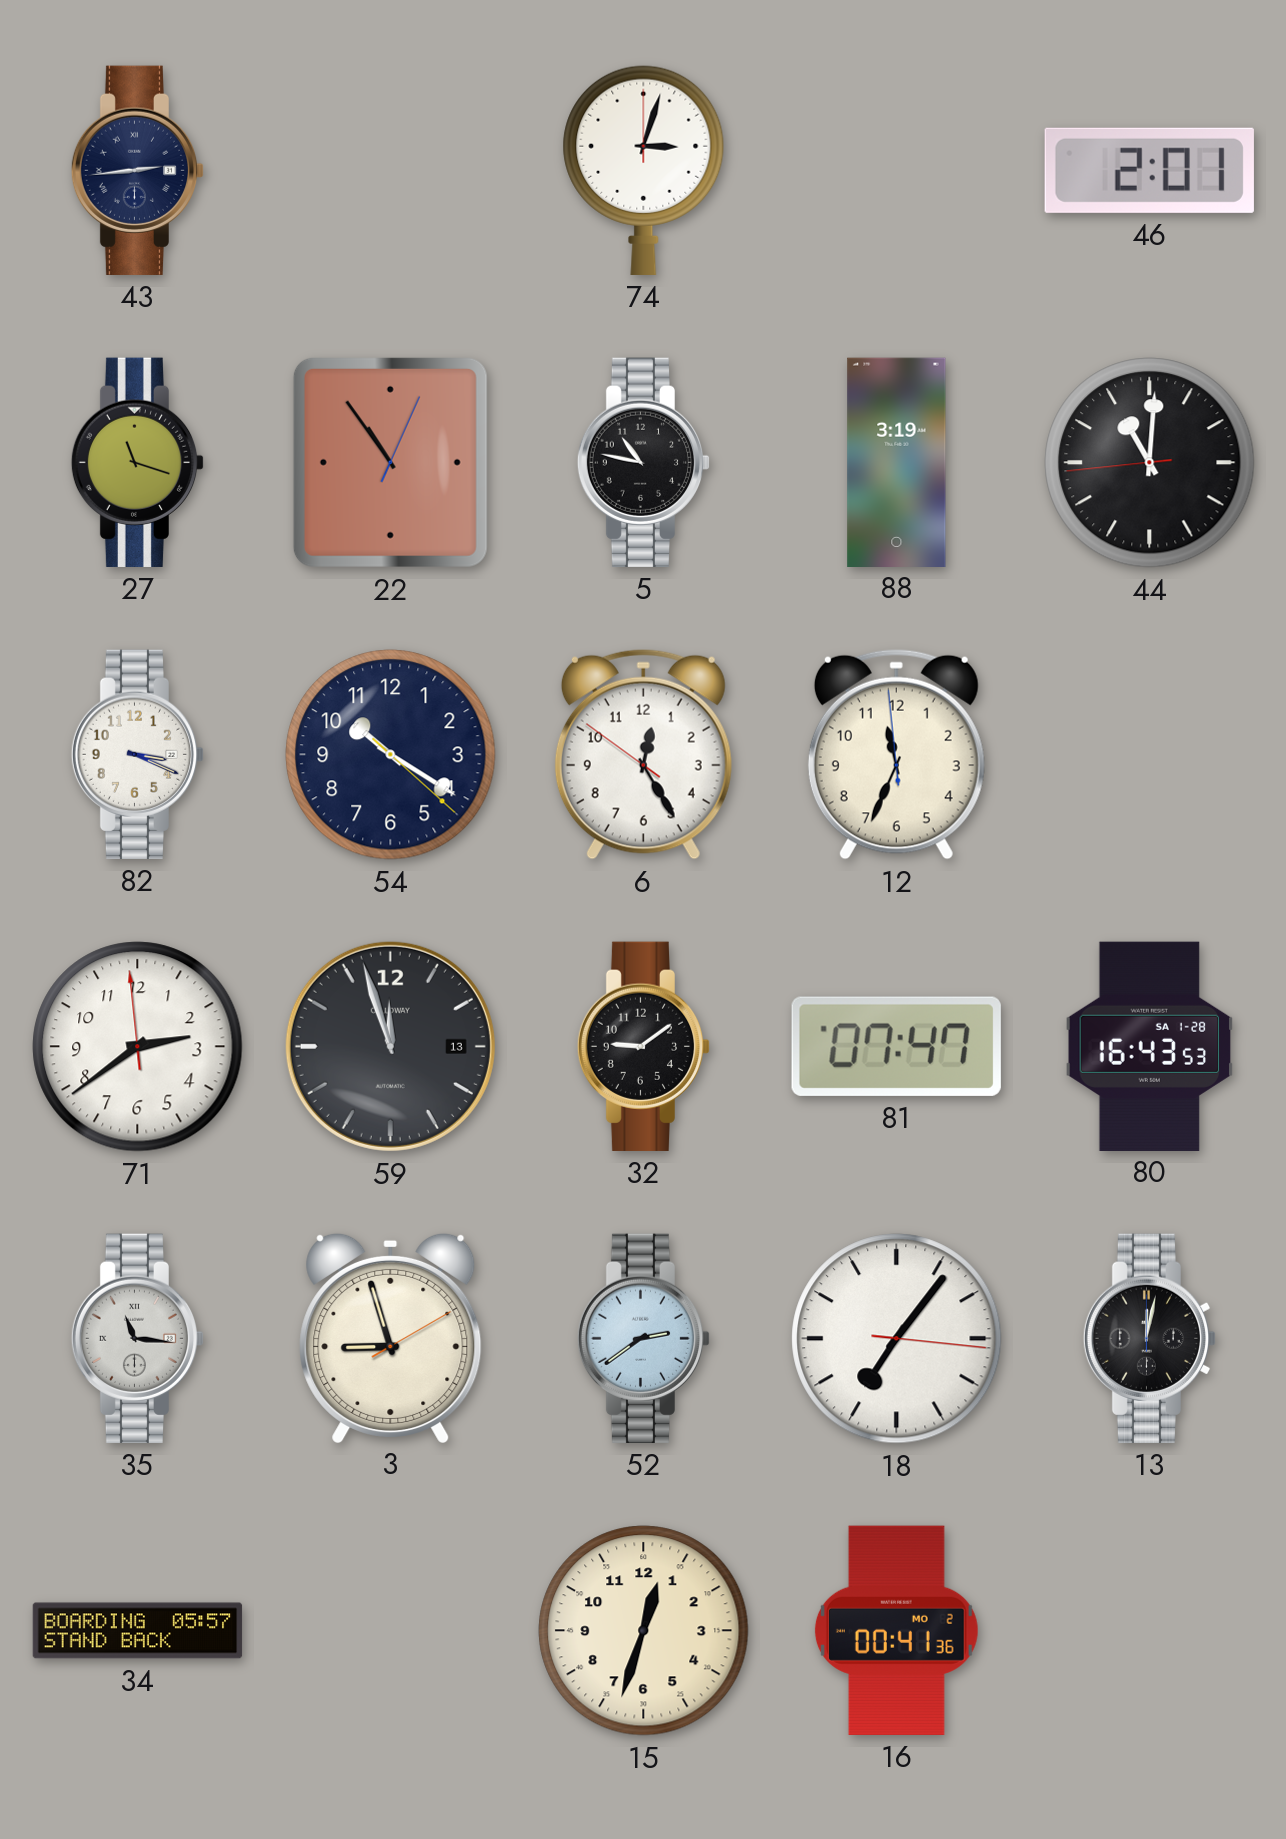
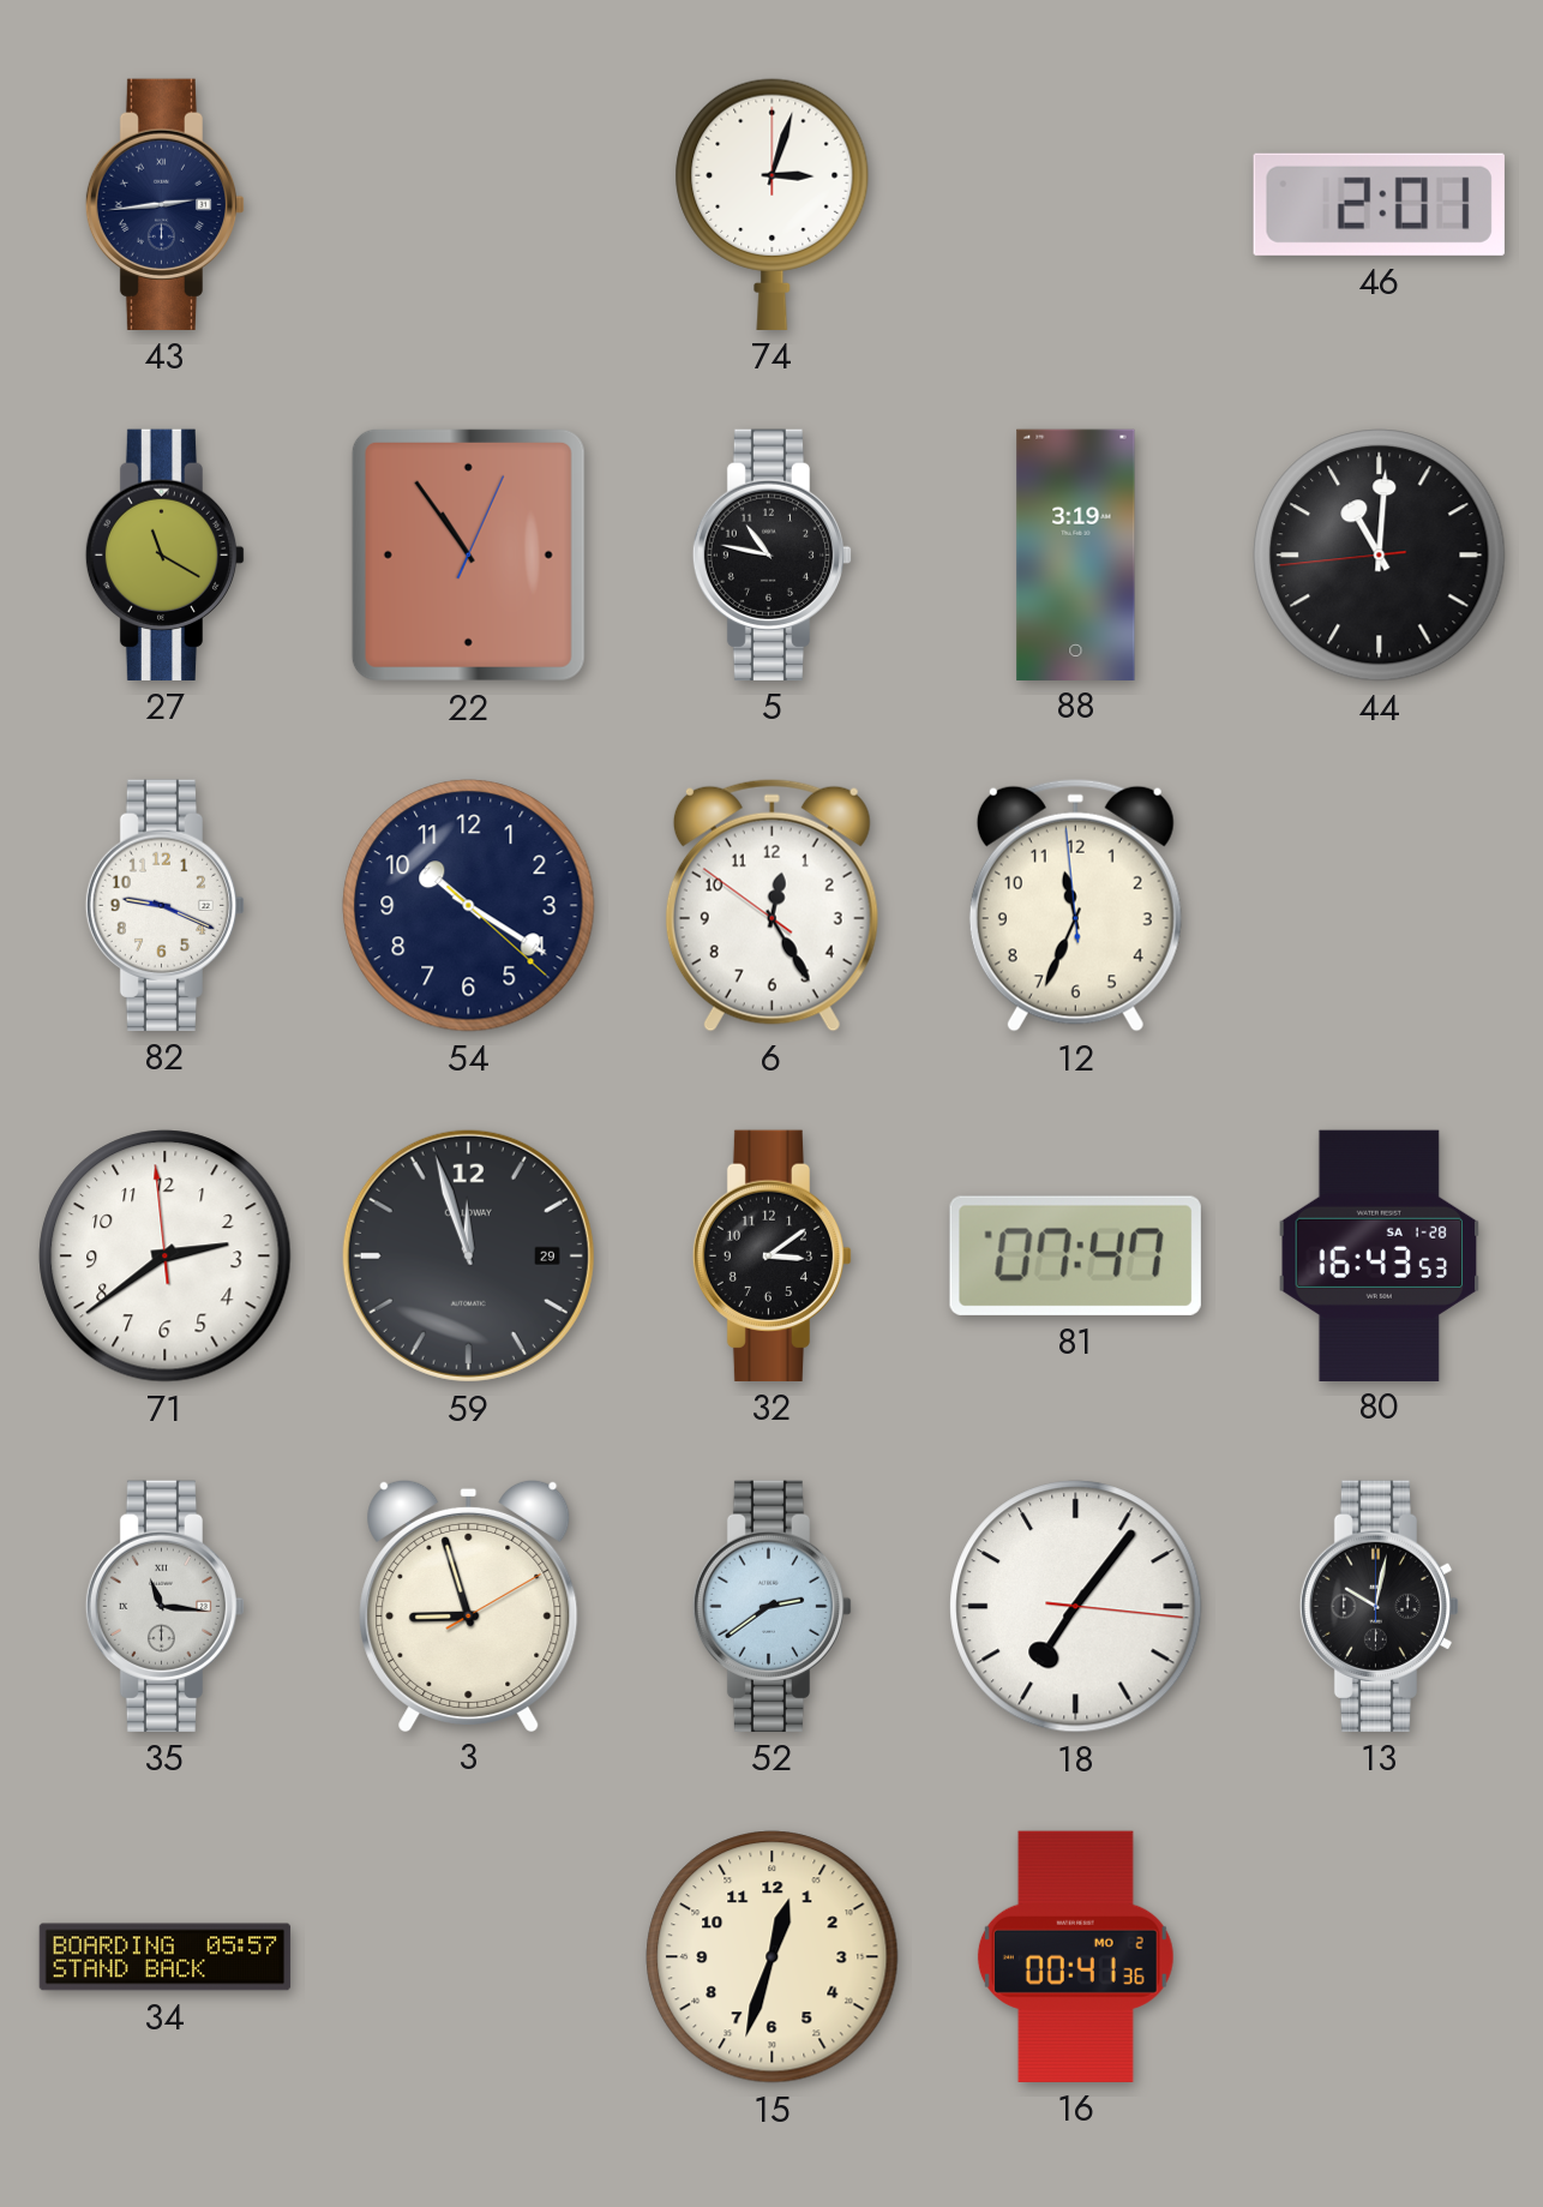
27: 11:18 -> 11:20 (166, 554)
82: 3:19 -> 9:19 (166, 905)
59 date: 13 -> 29 (468, 1255)
32: 9:09 -> 3:09 (773, 1255)
13: 12:02 -> 10:02 (1380, 1606)
